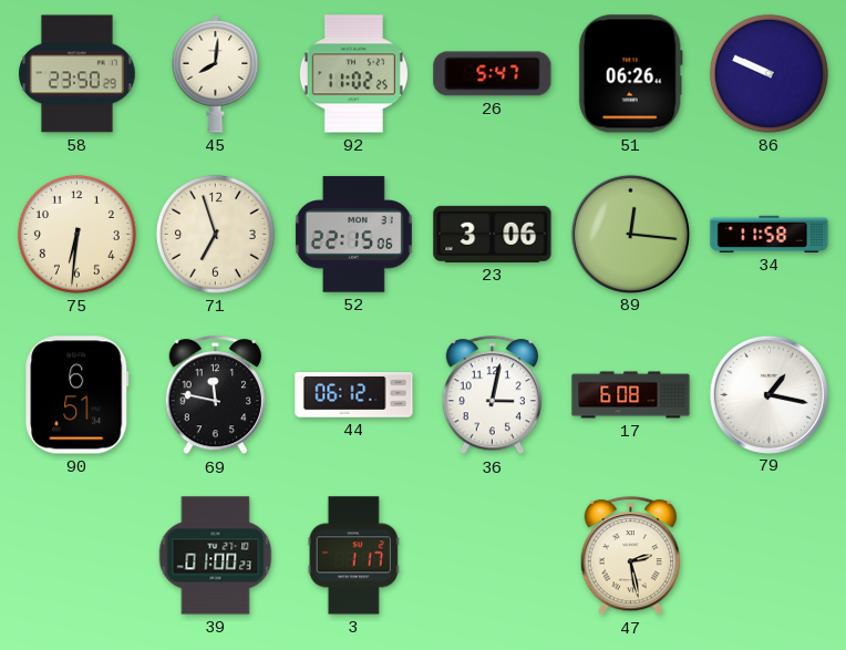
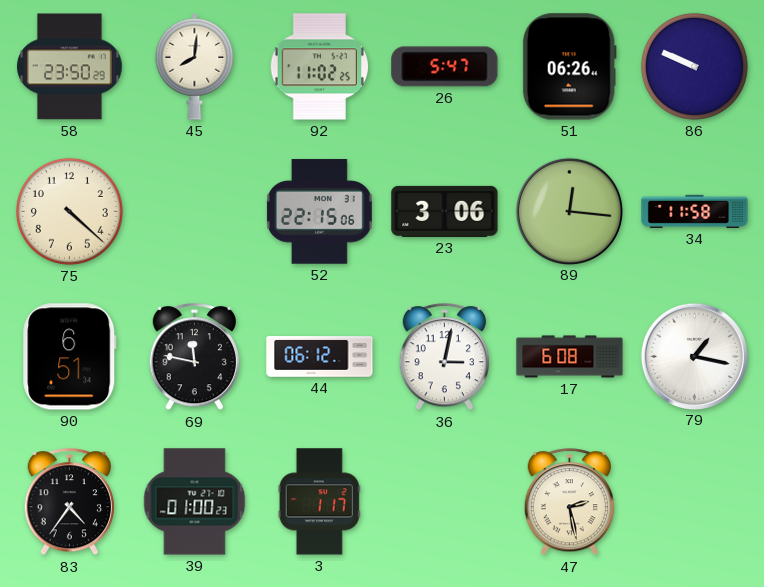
75: 6:31 -> 4:22 (69, 211)
71: 6:57 -> none (215, 234)
83: none -> 4:36 (69, 502)
